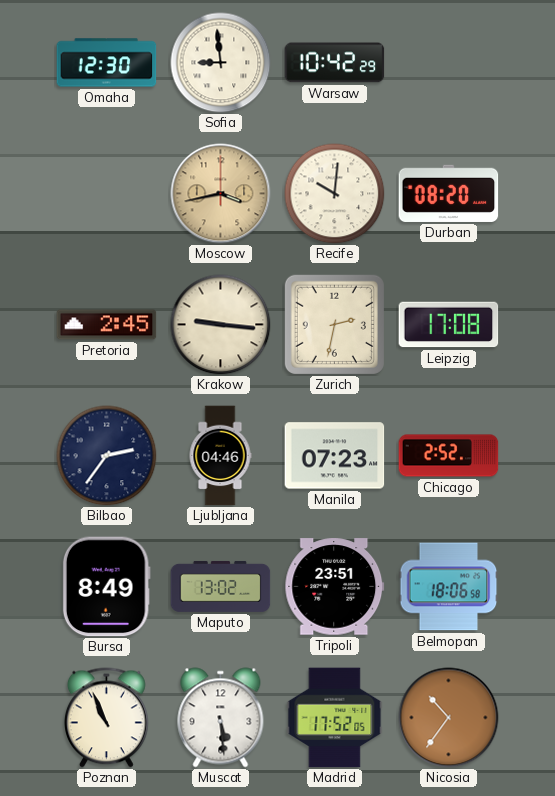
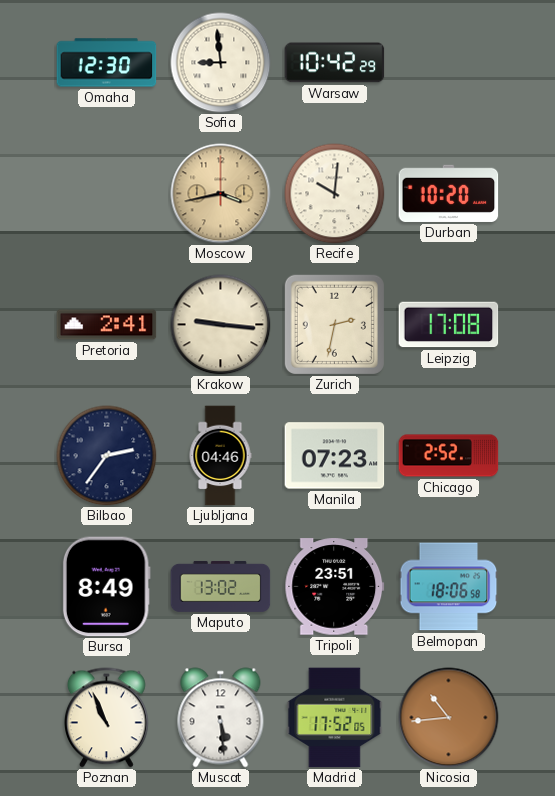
Durban: 08:20 -> 10:20 (449, 193)
Pretoria: 2:45 -> 2:41 (107, 325)
Nicosia: 10:36 -> 10:44 (449, 718)
